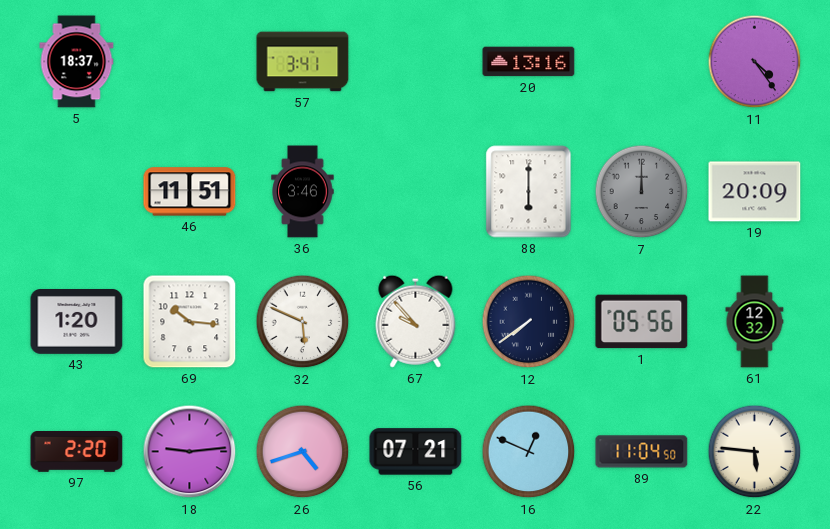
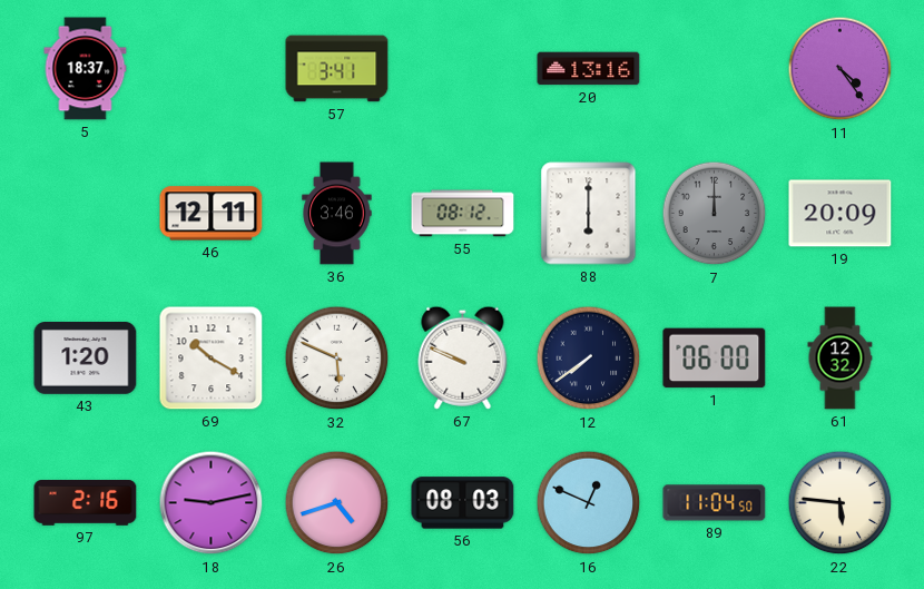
46: 11:51 -> 12:11 (212, 214)
55: none -> 08:12 (463, 214)
69: 10:16 -> 10:20 (212, 359)
67: 9:53 -> 9:49 (463, 357)
1: 05:56 -> 06:00 (715, 359)
97: 2:20 -> 2:16 (86, 503)
18: 9:14 -> 9:13 (212, 503)
56: 07:21 -> 08:03 (463, 503)
